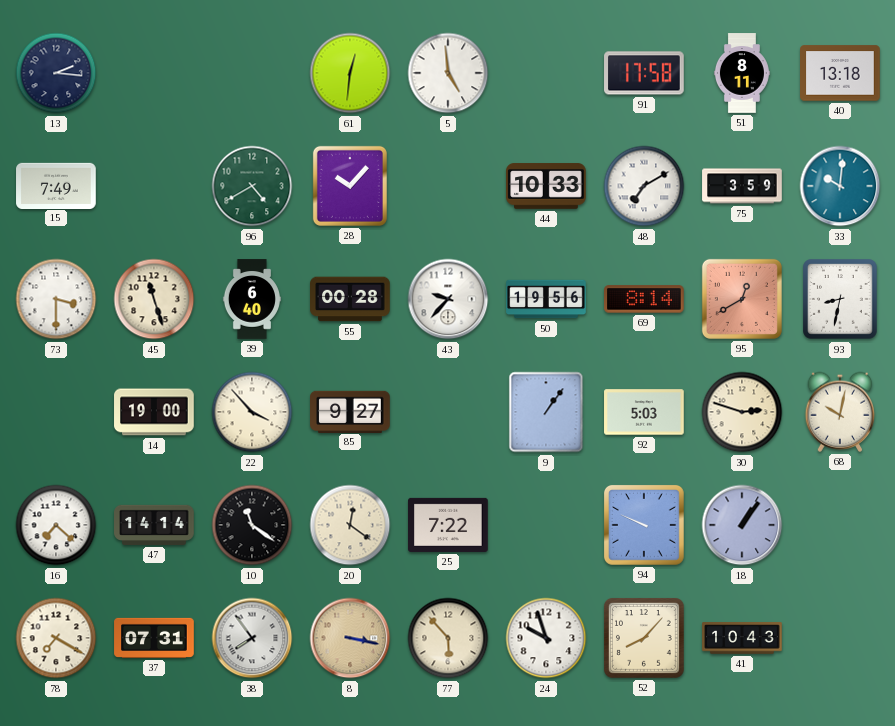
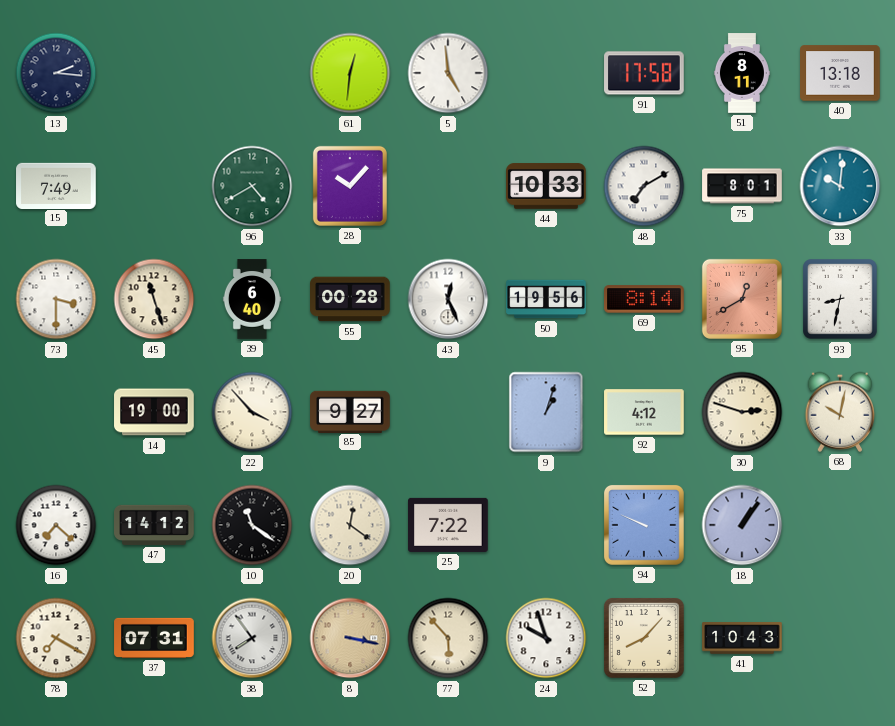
75: 3:59 -> 8:01 (742, 186)
43: 9:37 -> 12:26 (448, 299)
9: 1:06 -> 1:03 (546, 412)
92: 5:03 -> 4:12 (644, 412)
47: 14:14 -> 14:12 (154, 525)
